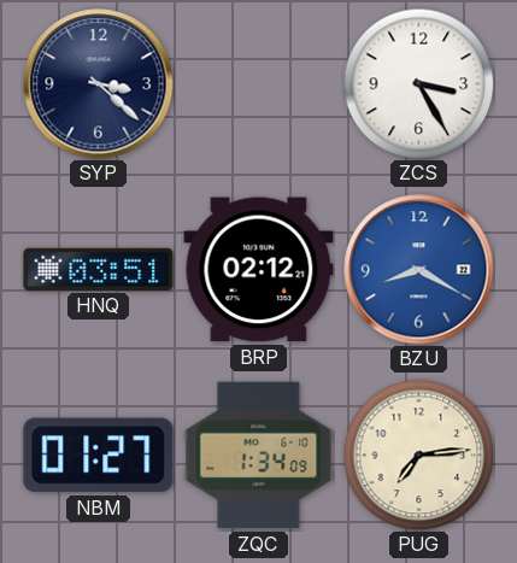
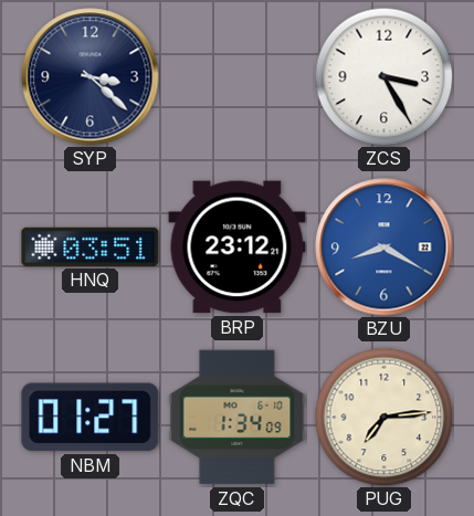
BRP: 02:12 -> 23:12 (238, 248)
